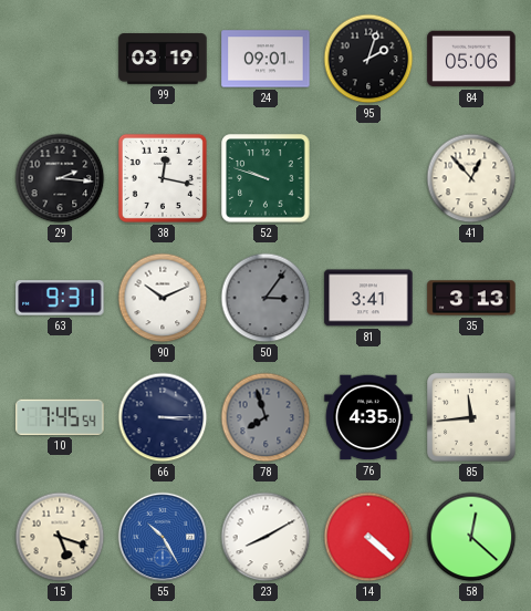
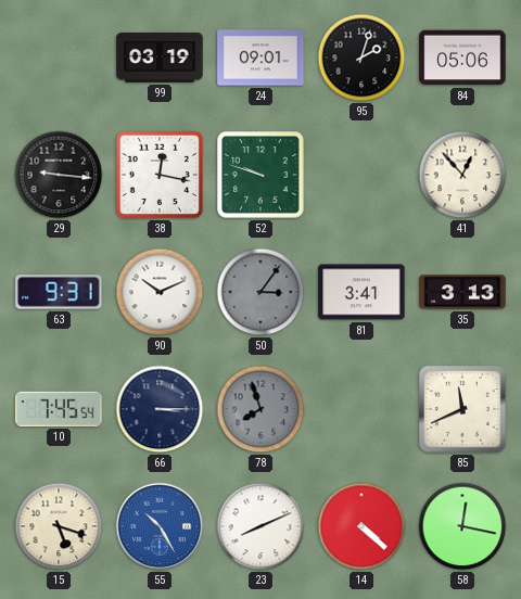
29: 2:16 -> 9:16 (59, 175)
76: 4:35 -> none (368, 417)
85: 11:44 -> 11:41 (462, 409)
23: 8:10 -> 8:11 (260, 526)
58: 12:22 -> 12:17 (462, 526)
